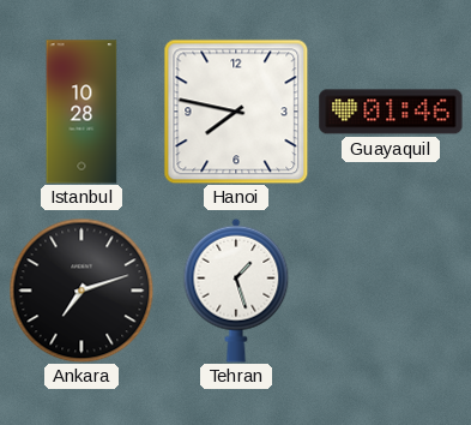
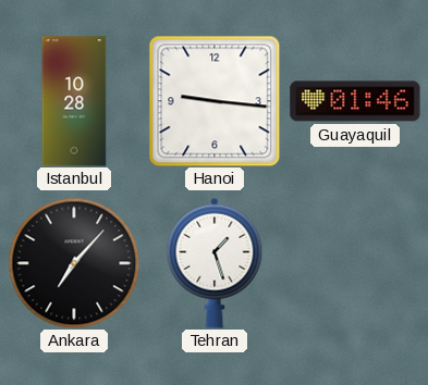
Hanoi: 7:47 -> 9:16 (215, 101)
Ankara: 7:12 -> 7:07 (74, 263)
